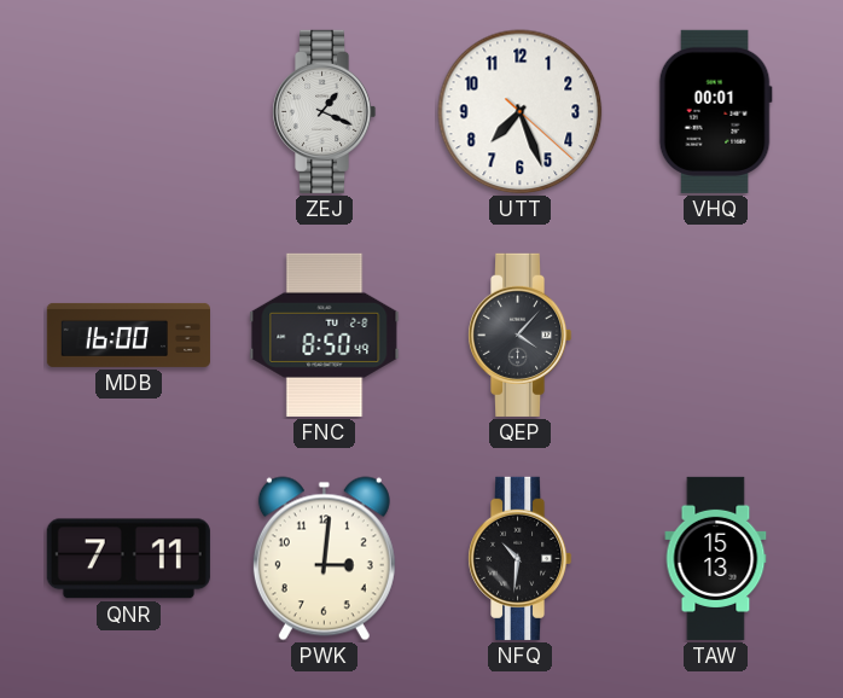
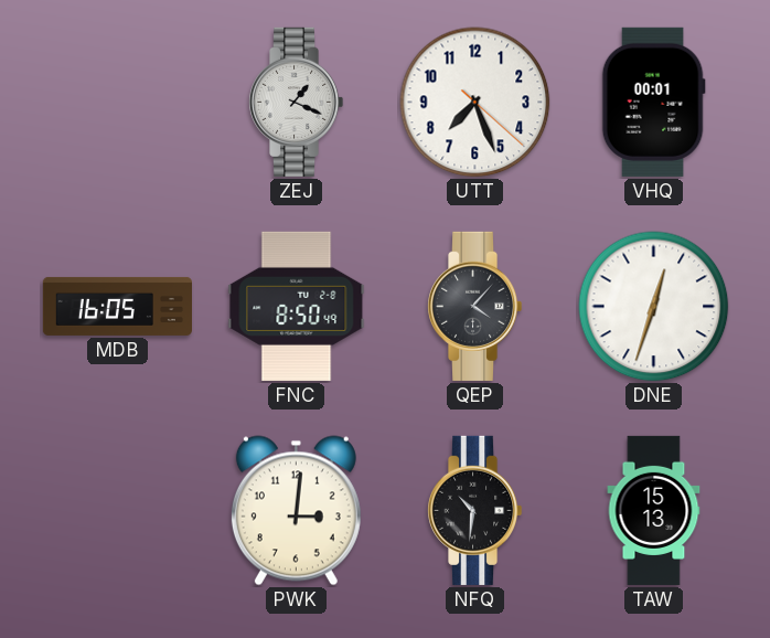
MDB: 16:00 -> 16:05 (117, 306)
DNE: none -> 12:33 (654, 307)
QNR: 7:11 -> none (128, 559)
